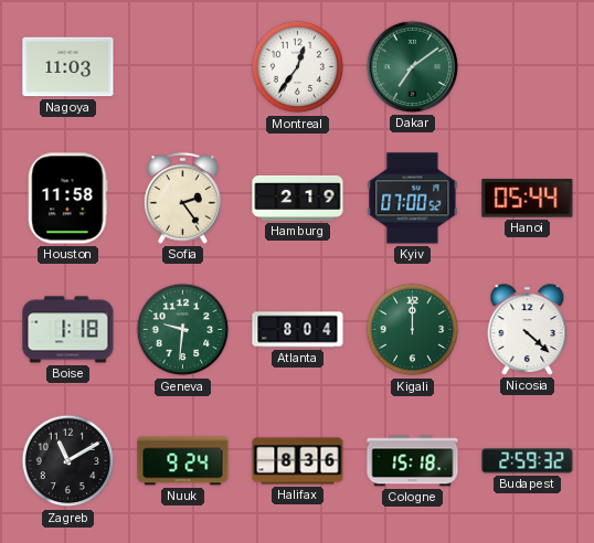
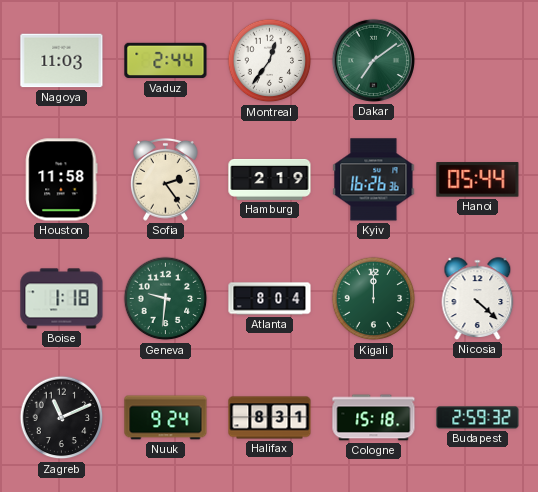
Vaduz: none -> 2:44 (166, 61)
Kyiv: 07:00 -> 16:26 (374, 180)
Zagreb: 11:10 -> 11:11 (62, 418)
Halifax: 8:36 -> 8:31 (270, 418)
